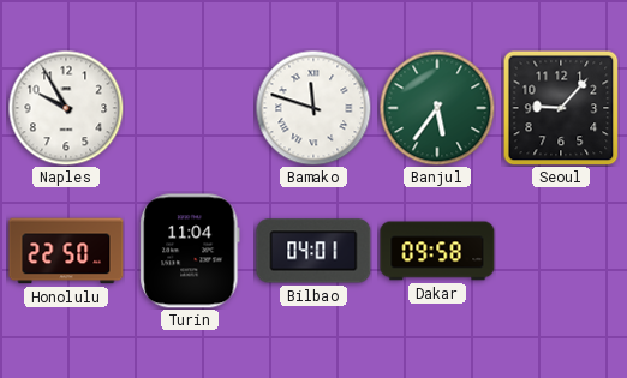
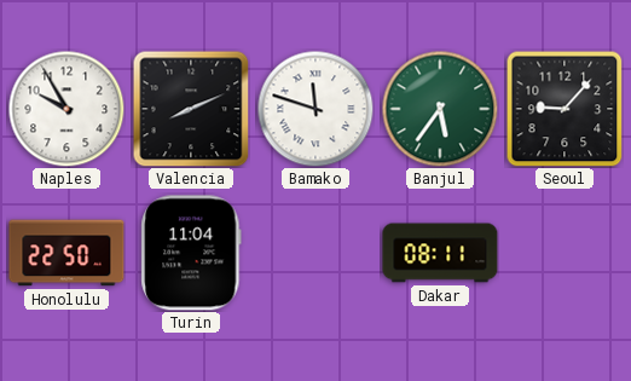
Valencia: none -> 8:11 (191, 109)
Bilbao: 04:01 -> none (313, 251)
Dakar: 09:58 -> 08:11 (440, 253)
